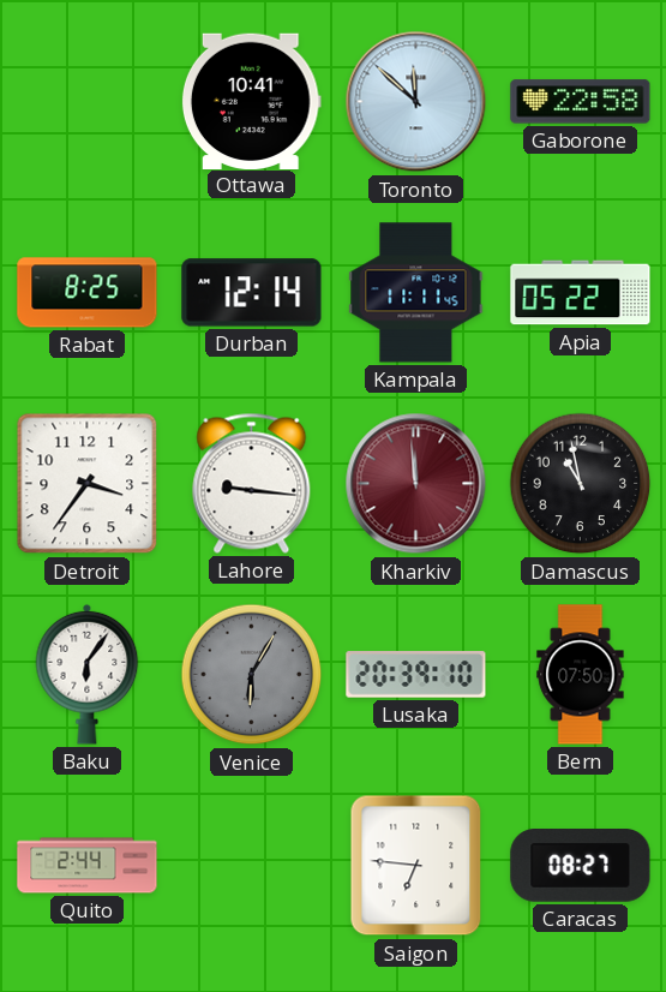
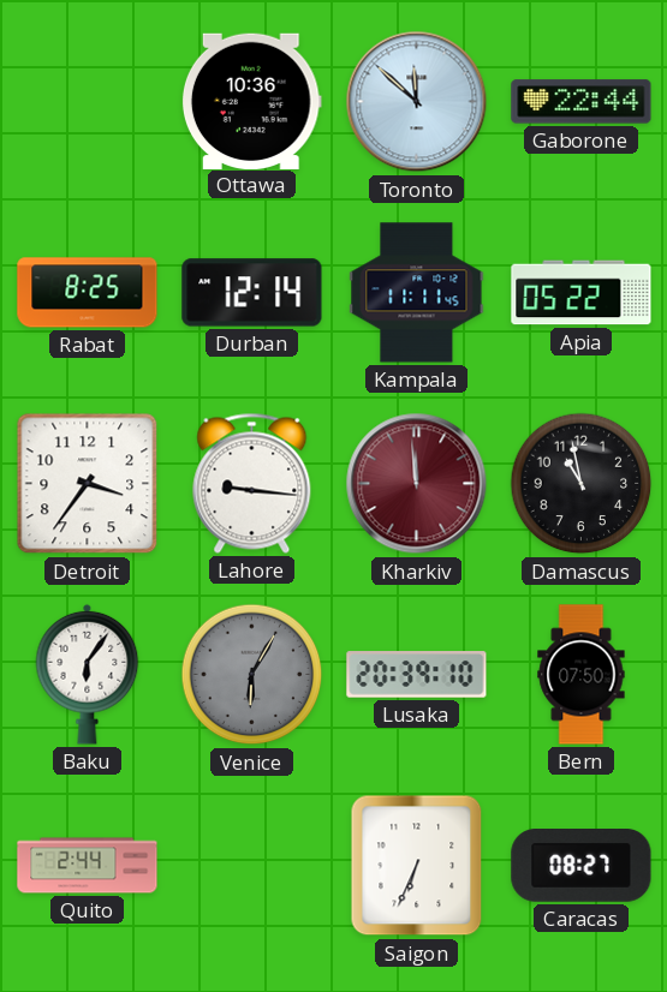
Ottawa: 10:41 -> 10:36 (251, 101)
Gaborone: 22:58 -> 22:44 (582, 102)
Saigon: 6:46 -> 6:34 (417, 866)
